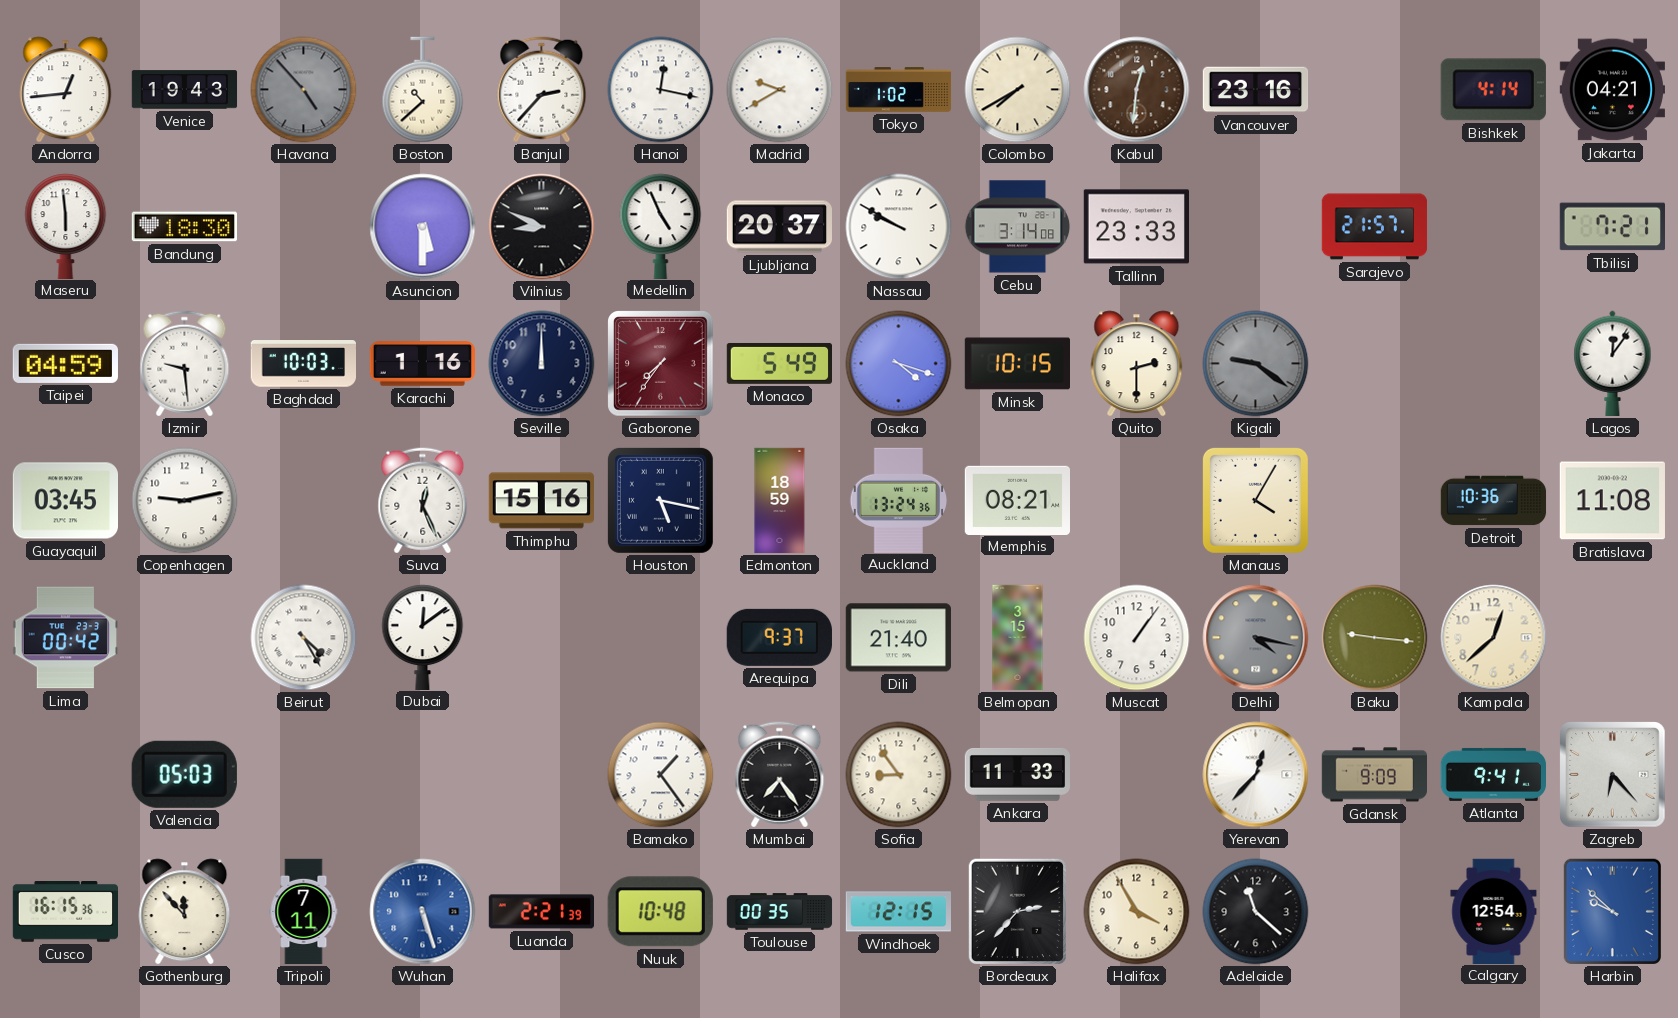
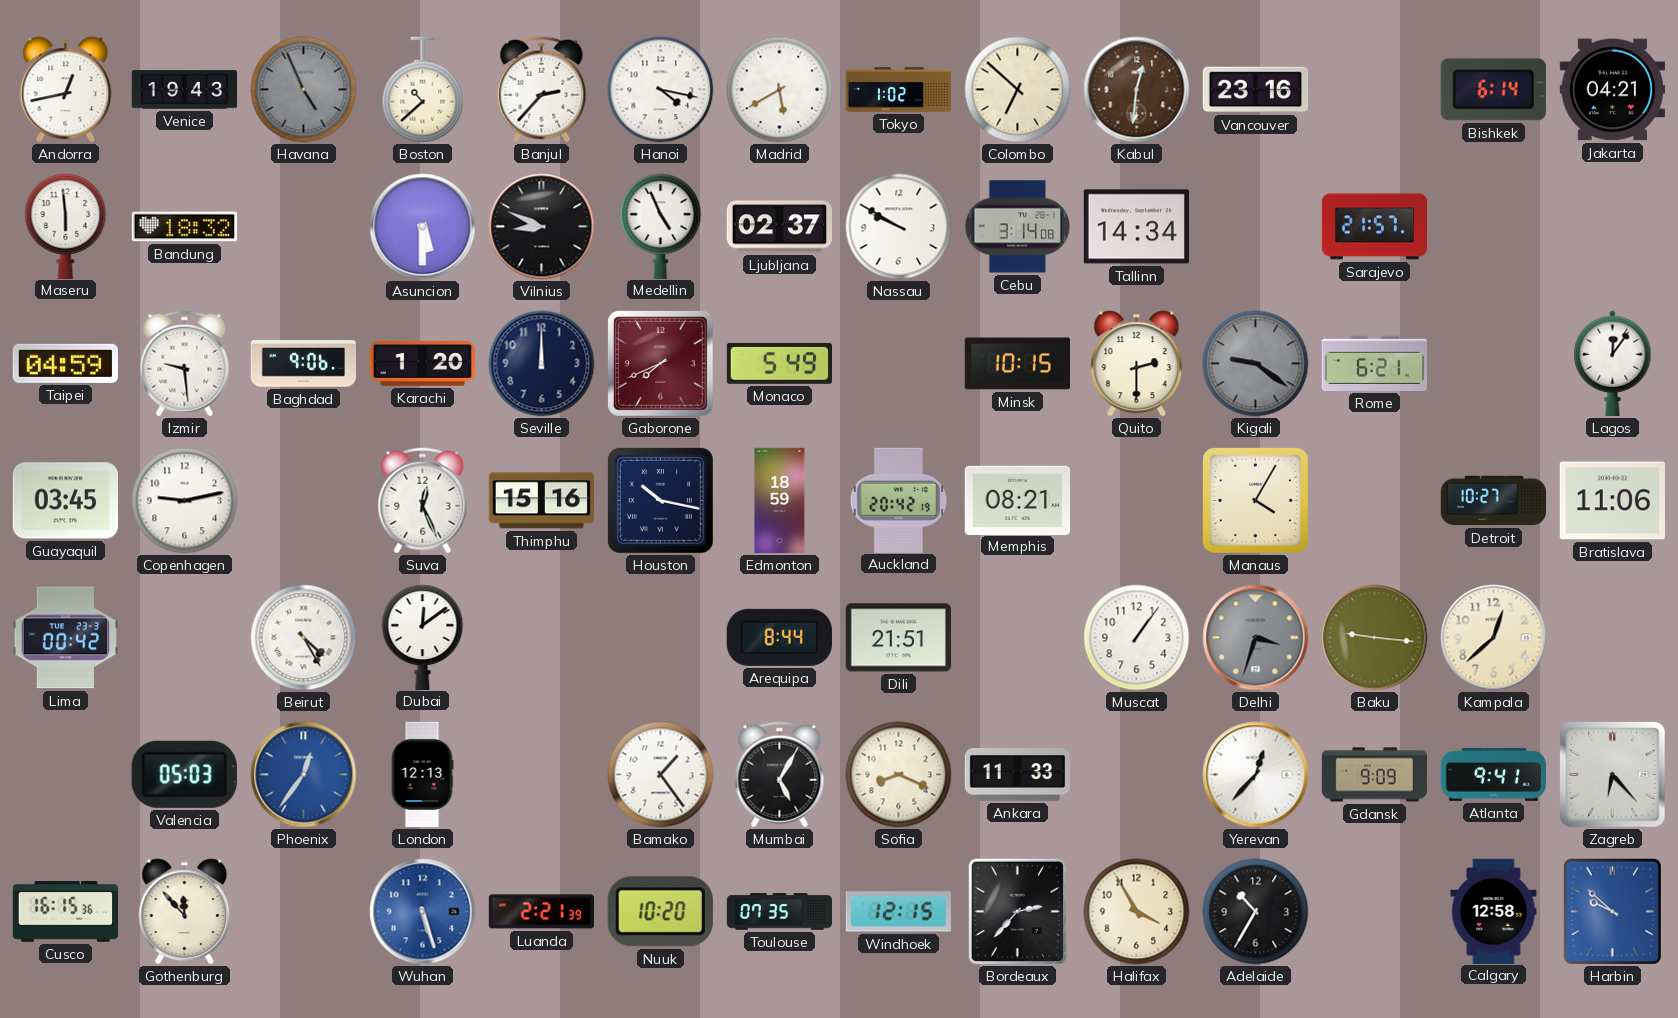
Andorra: 12:44 -> 12:43 (66, 90)
Havana: 4:53 -> 4:56 (304, 90)
Hanoi: 12:17 -> 4:17 (661, 90)
Madrid: 9:40 -> 5:40 (780, 90)
Colombo: 7:40 -> 6:52 (1018, 90)
Bishkek: 4:14 -> 6:14 (1493, 90)
Bandung: 18:30 -> 18:32 (184, 227)
Ljubljana: 20:37 -> 02:37 (779, 227)
Tallinn: 23:33 -> 14:34 (1136, 227)
Tbilisi: 7:21 -> none (1612, 227)
Baghdad: 10:03 -> 9:06 (303, 364)
Karachi: 1:16 -> 1:20 (422, 364)
Gaborone: 7:36 -> 7:41 (661, 364)
Osaka: 4:18 -> none (899, 364)
Rome: none -> 6:21 (1374, 363)
Houston: 5:17 -> 10:17 (660, 500)
Auckland: 13:24 -> 20:42 (899, 500)
Detroit: 10:36 -> 10:27 (1494, 501)
Bratislava: 11:08 -> 11:06 (1612, 501)
Arequipa: 9:37 -> 8:44 (779, 637)
Dili: 21:40 -> 21:51 (898, 638)
Belmopan: 3:15 -> none (1018, 638)
Delhi: 4:17 -> 3:33 (1256, 638)
Phoenix: none -> 12:36 (304, 775)
London: none -> 12:13 (422, 775)
Mumbai: 7:24 -> 5:05 (780, 775)
Sofia: 8:54 -> 8:19 (899, 775)
Tripoli: 7:11 -> none (304, 912)
Nuuk: 10:48 -> 10:20 (660, 912)
Toulouse: 00:35 -> 07:35 (780, 912)
Adelaide: 11:22 -> 10:35 (1256, 912)
Calgary: 12:54 -> 12:58 (1494, 911)
